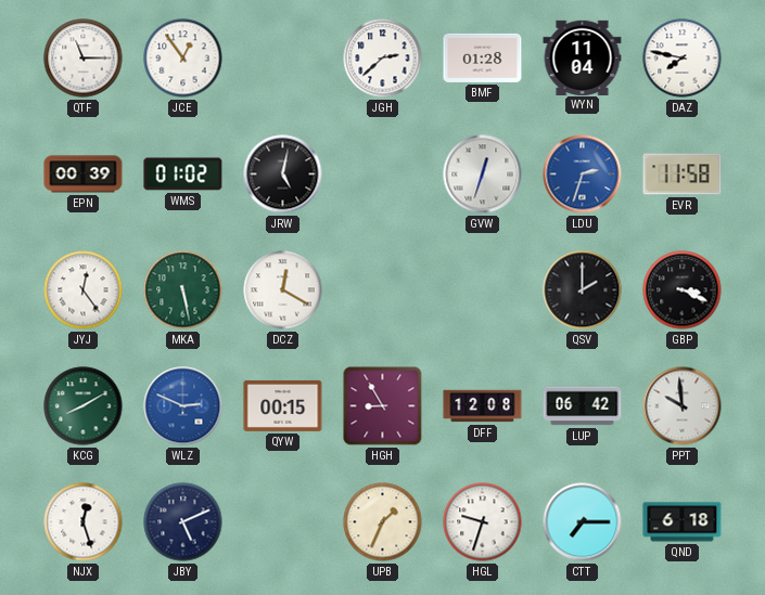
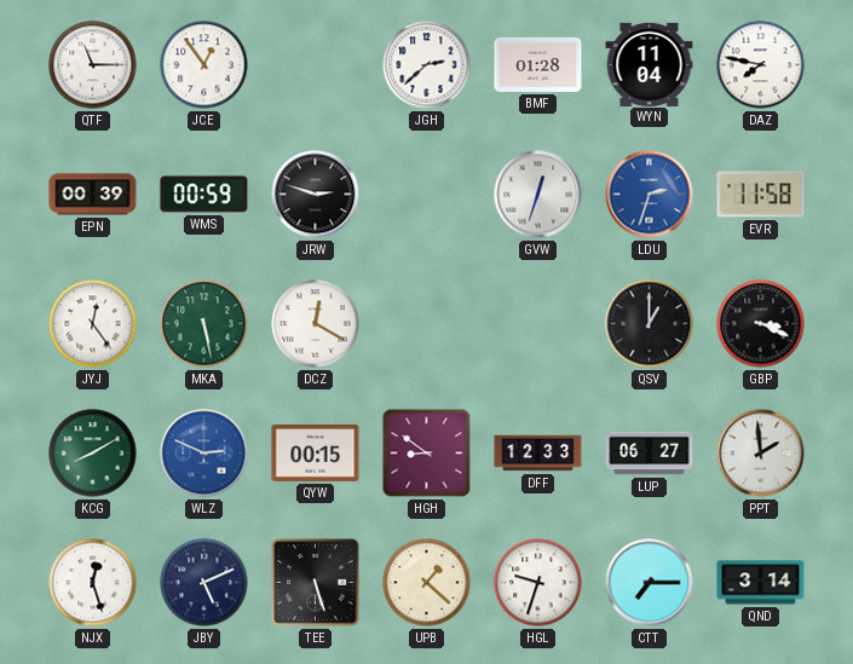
WMS: 01:02 -> 00:59 (204, 195)
JRW: 5:02 -> 2:48 (316, 195)
QSV: 2:00 -> 1:00 (650, 324)
HGH: 8:55 -> 8:51 (427, 454)
DFF: 12:08 -> 12:33 (538, 454)
LUP: 06:42 -> 06:27 (650, 454)
PPT: 9:59 -> 1:59 (761, 454)
TEE: none -> 5:27 (316, 583)
UPB: 1:34 -> 1:22 (427, 583)
QND: 6:18 -> 3:14 (761, 583)
